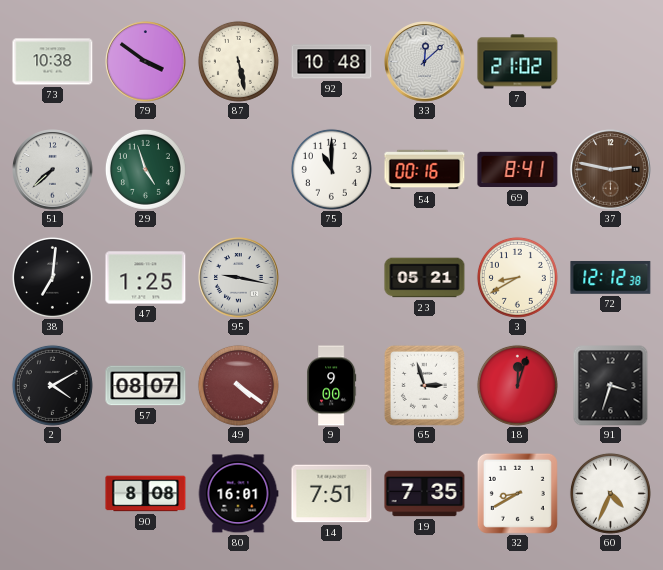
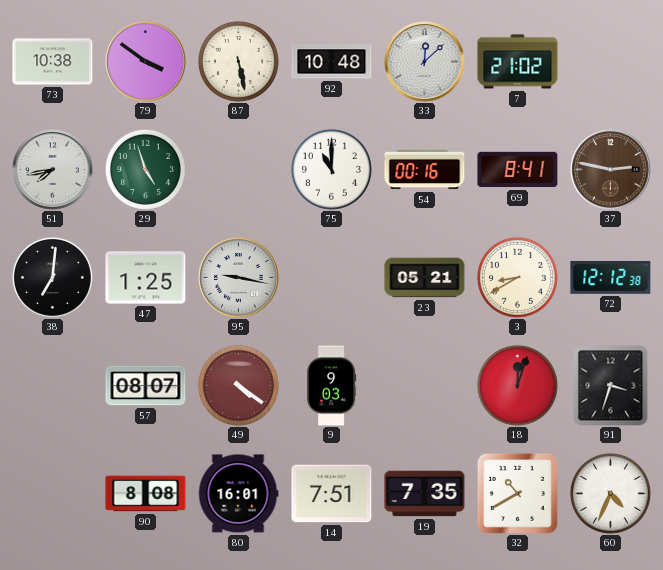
51: 7:38 -> 7:43 (53, 170)
2: 4:10 -> none (52, 385)
9: 9:00 -> 9:03 (332, 386)
65: 2:57 -> none (424, 385)
32: 8:40 -> 10:40 (517, 493)
